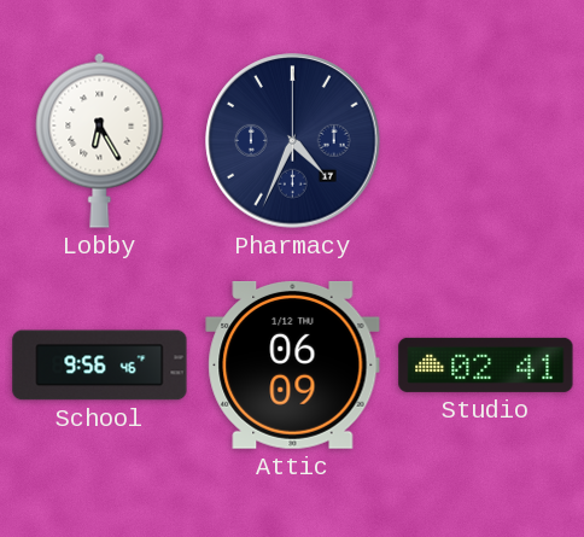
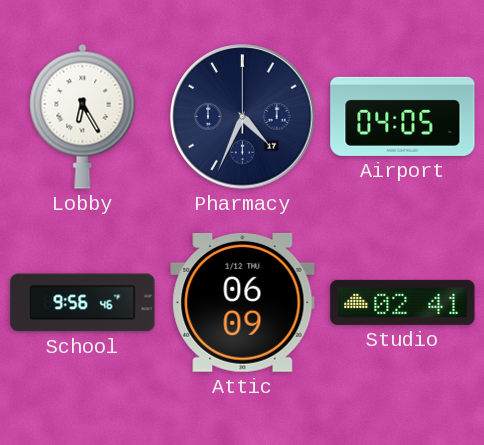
Airport: none -> 04:05 (403, 116)
